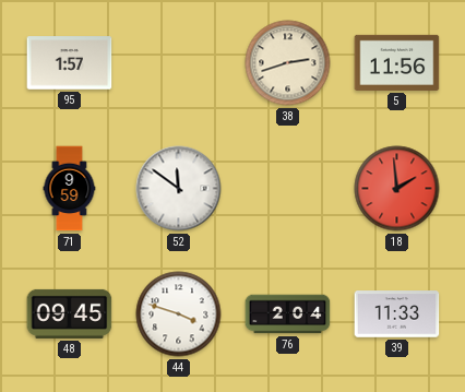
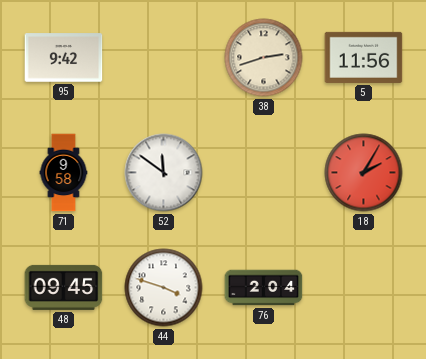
95: 1:57 -> 9:42 (64, 58)
71: 9:59 -> 9:58 (64, 173)
18: 1:59 -> 2:05 (364, 173)
39: 11:33 -> none (397, 314)
